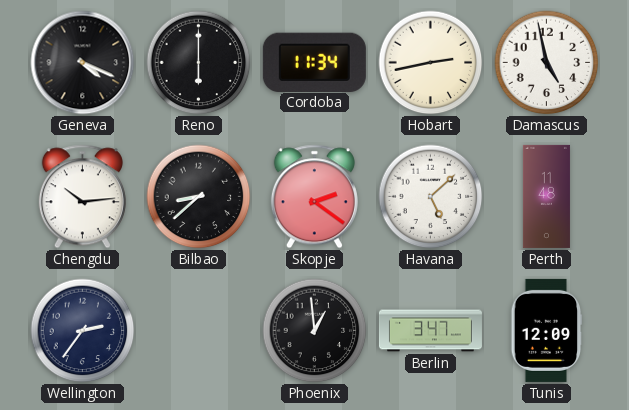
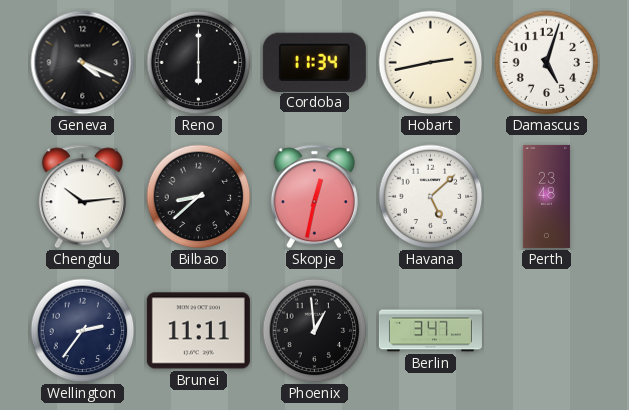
Damascus: 4:58 -> 5:03 (547, 63)
Skopje: 2:21 -> 12:32 (314, 197)
Perth: 11:48 -> 23:48 (546, 196)
Brunei: none -> 11:11 (198, 331)
Tunis: 12:09 -> none (547, 330)
